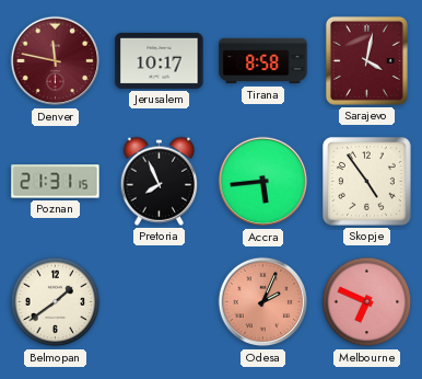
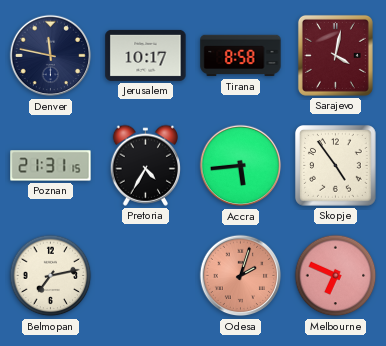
Denver dial: burgundy -> navy (51, 56)
Pretoria: 7:56 -> 4:35 (145, 165)
Belmopan: 1:39 -> 7:13 (51, 276)
Odesa: 2:04 -> 2:03 (241, 276)
